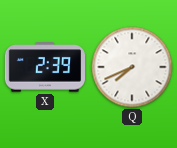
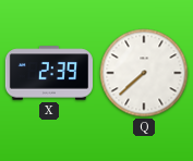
Q: 7:41 -> 7:38 (144, 73)
